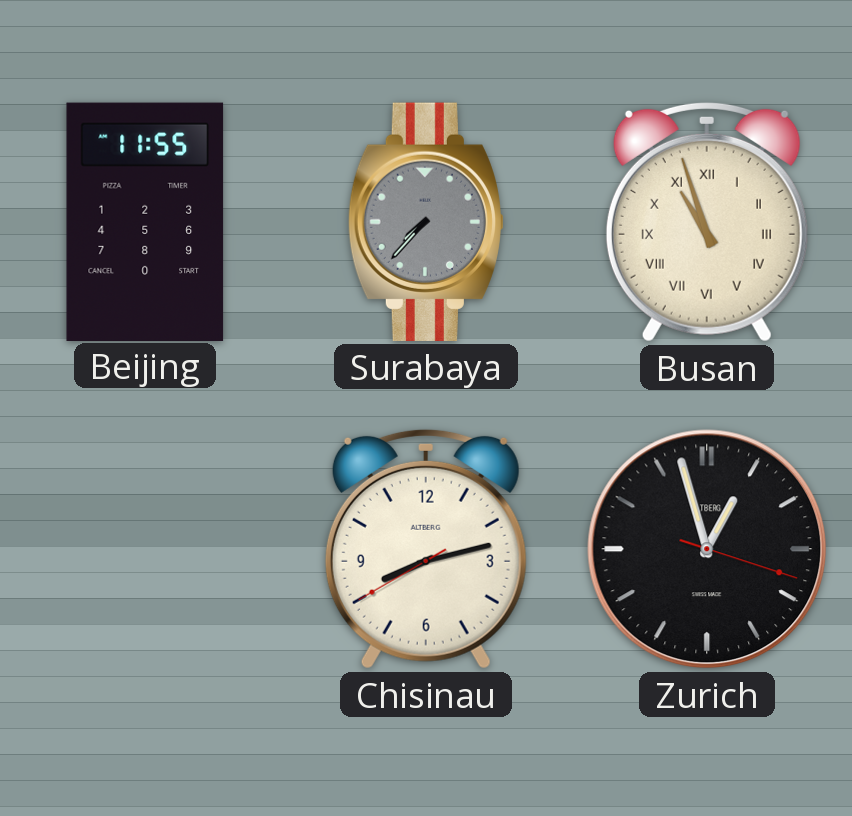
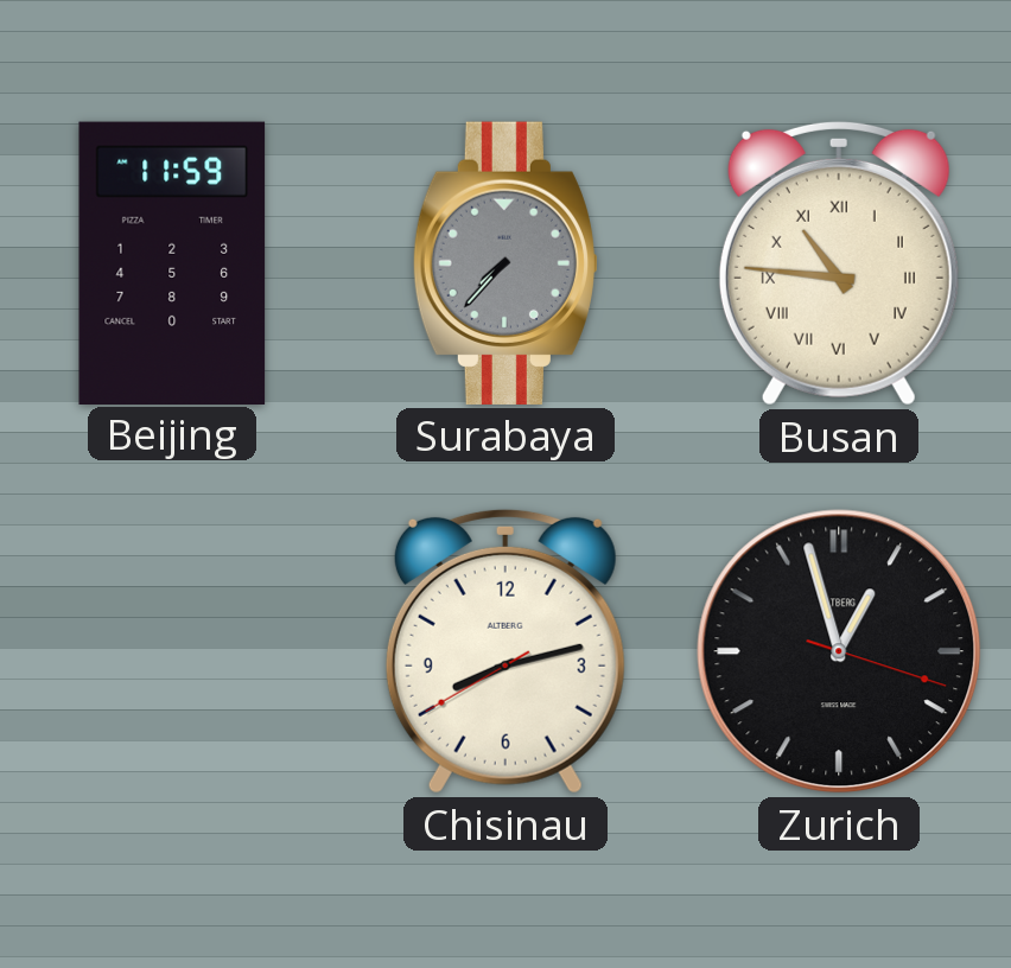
Beijing: 11:55 -> 11:59 (172, 262)
Busan: 10:57 -> 10:46 (839, 263)
